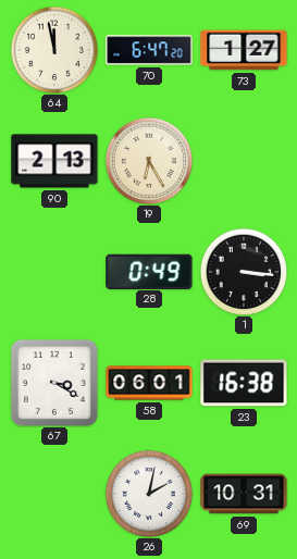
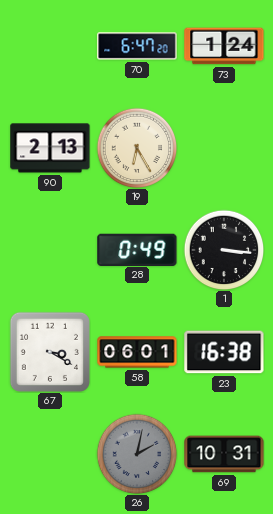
64: 11:58 -> none (54, 50)
73: 1:27 -> 1:24 (224, 46)
26 dial: white -> grey (137, 454)
